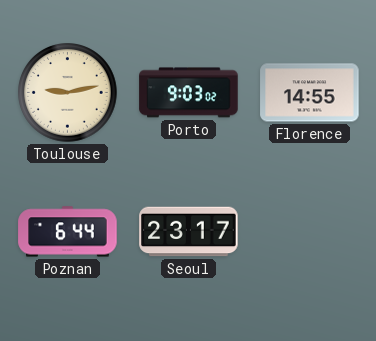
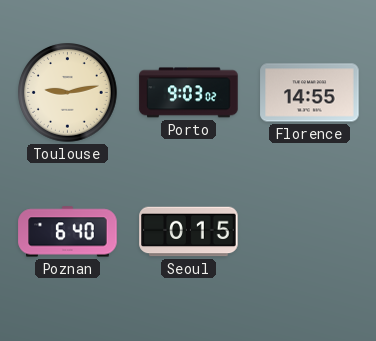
Poznan: 6:44 -> 6:40 (68, 232)
Seoul: 23:17 -> 0:15 (189, 232)
